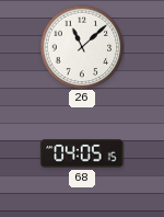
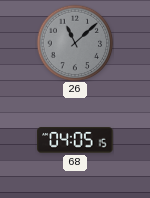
26 dial: white -> grey (75, 43)
